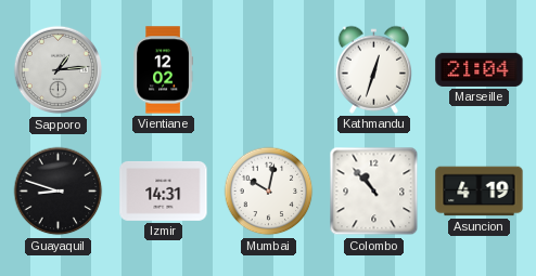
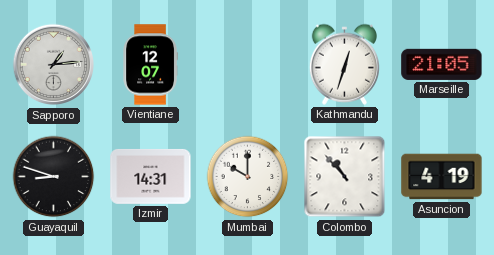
Vientiane: 12:02 -> 12:07 (150, 65)
Marseille: 21:04 -> 21:05 (442, 64)
Mumbai: 10:02 -> 10:00 (248, 177)
